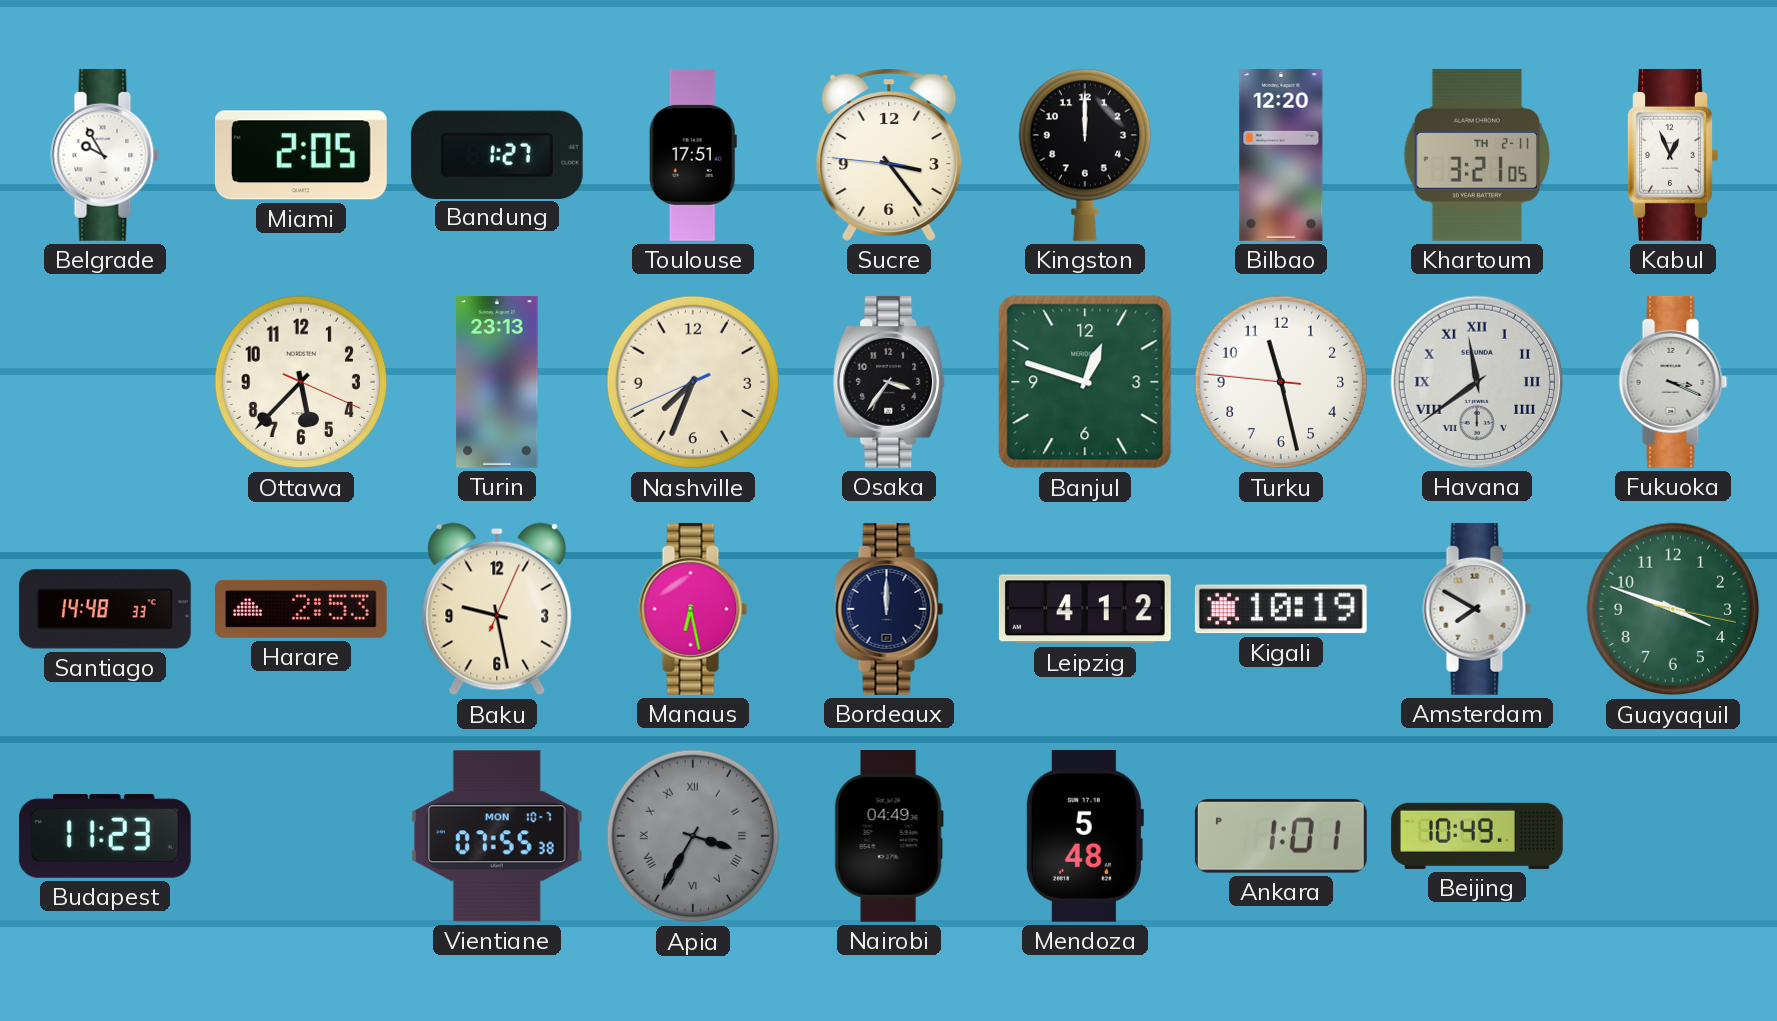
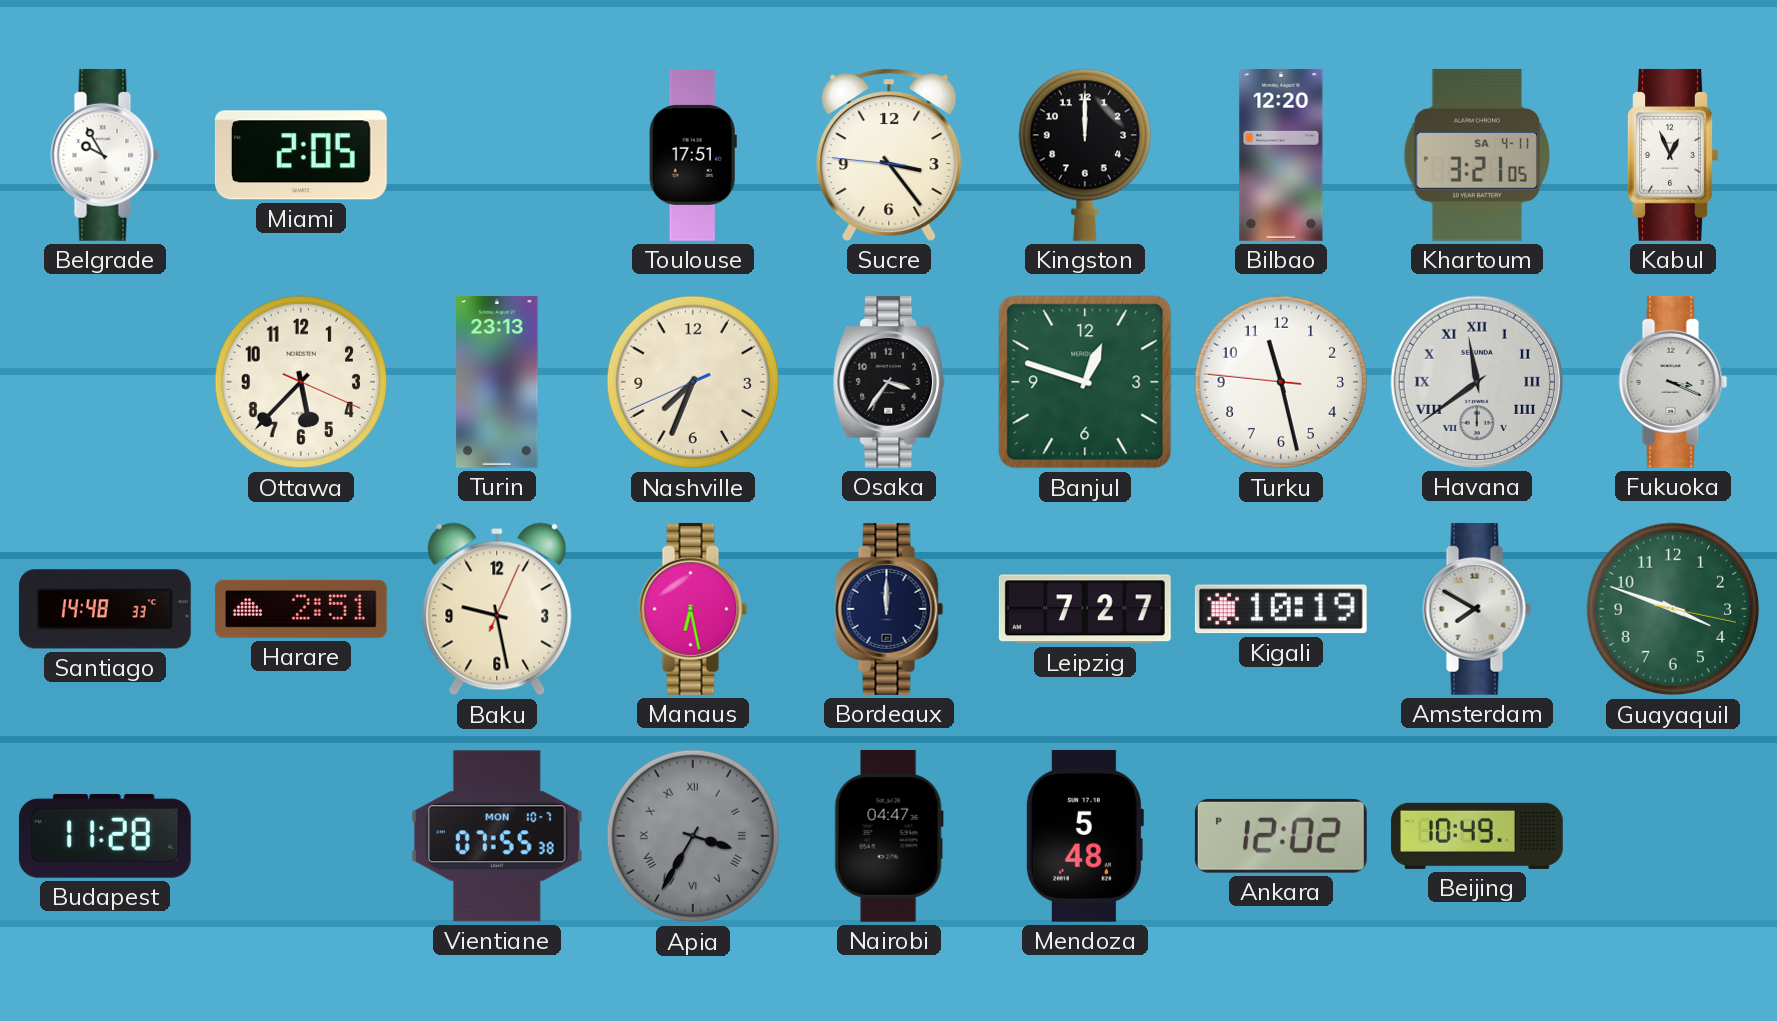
Bandung: 1:27 -> none (497, 154)
Khartoum date: TH 2-11 -> SA 4-11 (1477, 155)
Harare: 2:53 -> 2:51 (301, 609)
Leipzig: 4:12 -> 7:27 (1085, 609)
Budapest: 11:23 -> 11:28 (105, 836)
Nairobi: 04:49 -> 04:47 (889, 836)
Ankara: 1:01 -> 12:02 (1281, 836)
